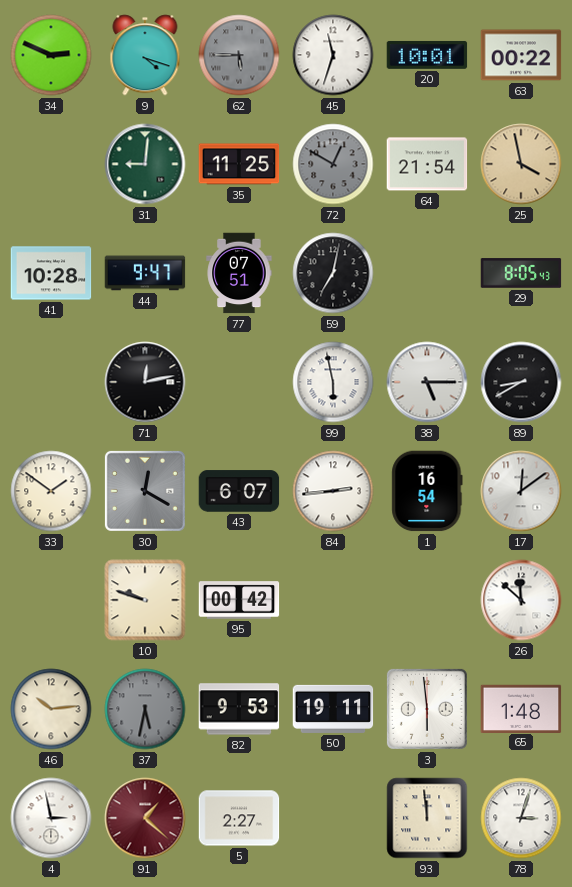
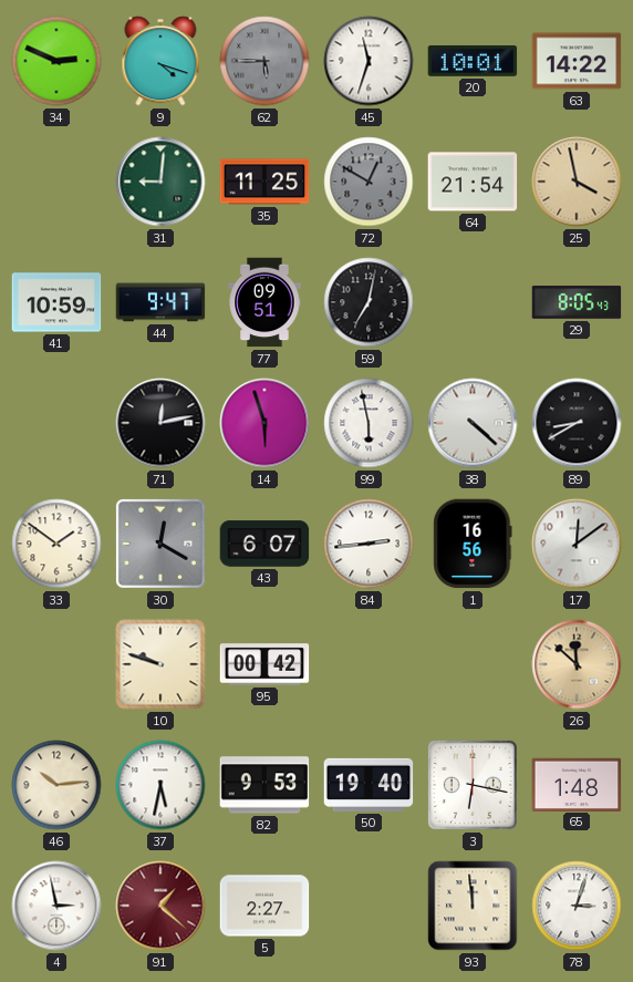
63: 00:22 -> 14:22 (577, 61)
41: 10:28 -> 10:59 (56, 302)
77: 07:51 -> 09:51 (264, 302)
14: none -> 5:57 (264, 423)
38: 5:15 -> 4:22 (473, 423)
1: 16:54 -> 16:56 (473, 544)
26 dial: white -> champagne (577, 664)
37 dial: grey -> white (160, 785)
50: 19:11 -> 19:40 (369, 785)
3: 5:59 -> 6:17 (473, 785)
